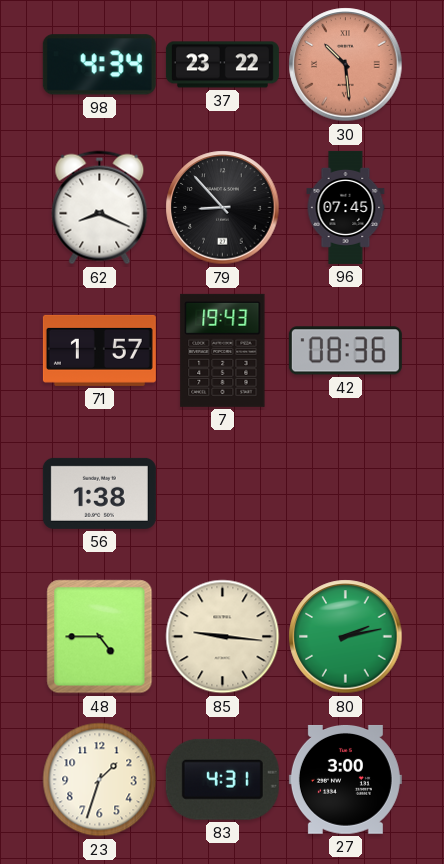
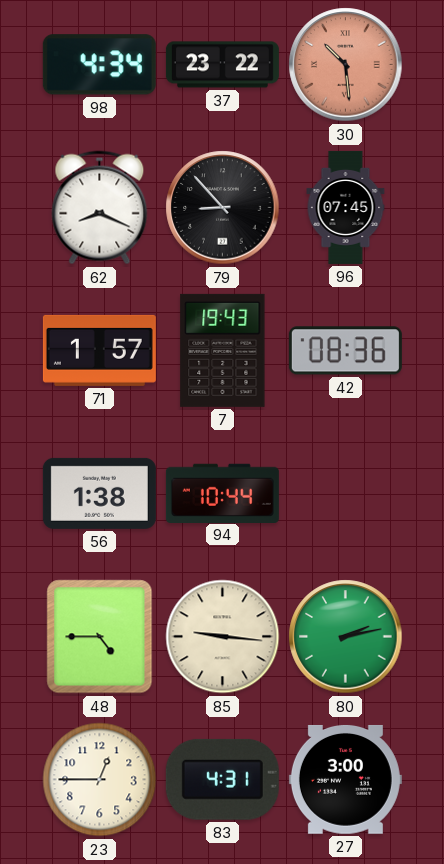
94: none -> 10:44 (222, 493)
23: 1:33 -> 12:45 (100, 780)
